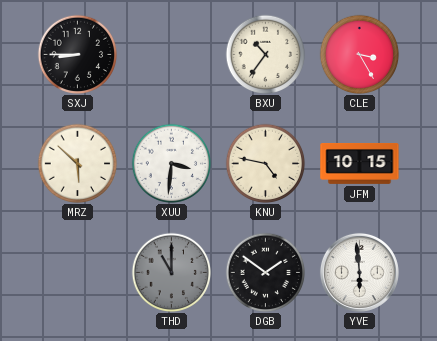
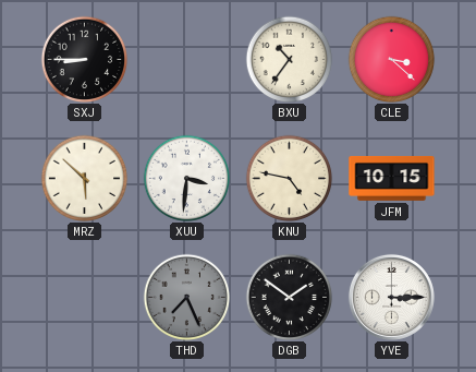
CLE: 3:25 -> 3:22 (391, 59)
THD: 11:00 -> 7:26 (186, 297)
YVE: 5:59 -> 3:15 (391, 297)
